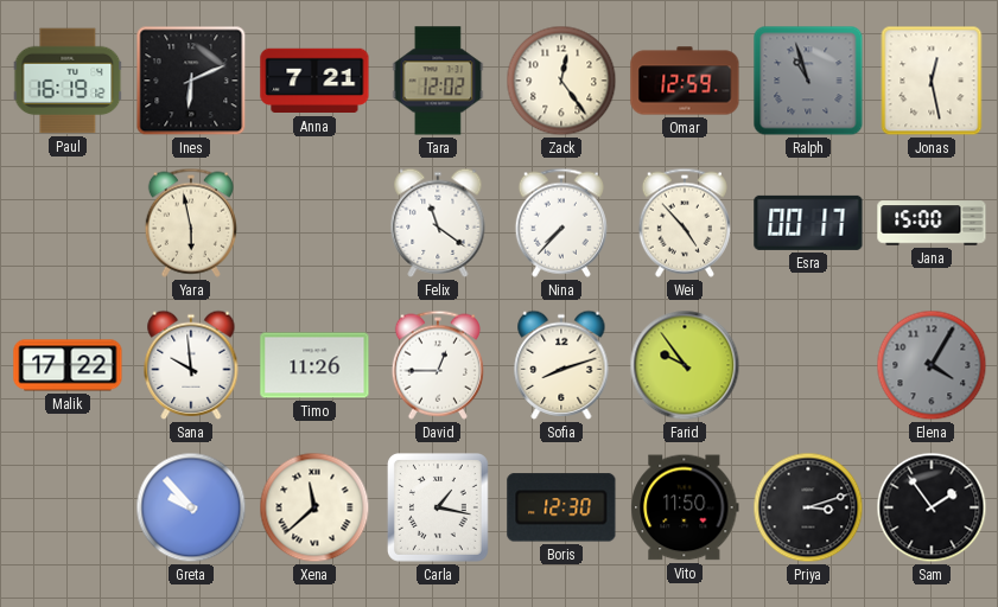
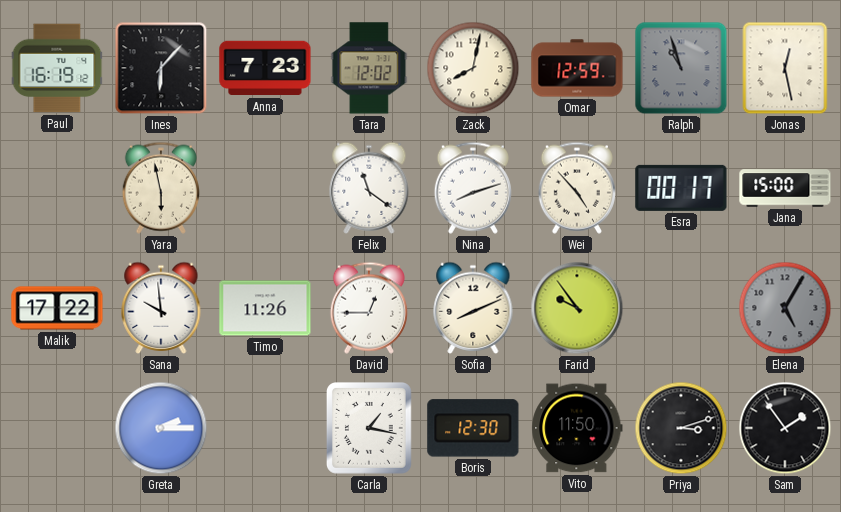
Ines: 6:11 -> 6:07 (161, 68)
Anna: 7:21 -> 7:23 (265, 68)
Zack: 12:24 -> 8:02 (473, 68)
Nina: 7:37 -> 8:12 (473, 188)
Sofia: 8:12 -> 8:11 (473, 308)
Elena: 4:05 -> 5:05 (785, 308)
Greta: 9:53 -> 2:15 (161, 428)
Xena: 11:38 -> none (314, 507)
